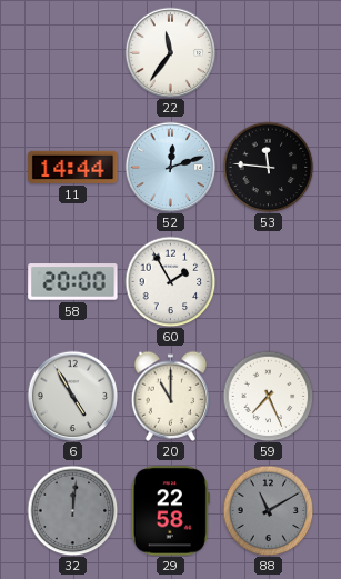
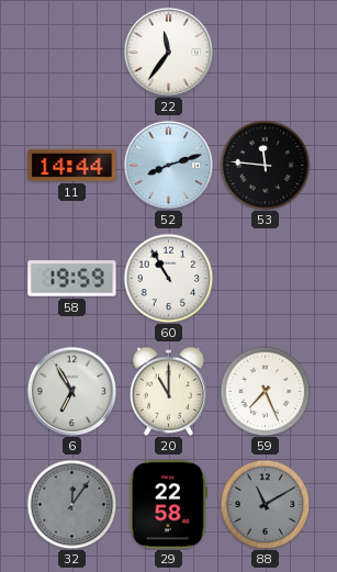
52: 12:12 -> 8:12 (168, 165)
58: 20:00 -> 19:59 (72, 279)
60: 1:55 -> 10:55 (168, 278)
6: 4:55 -> 6:55 (71, 391)
32: 12:01 -> 12:06 (71, 504)
